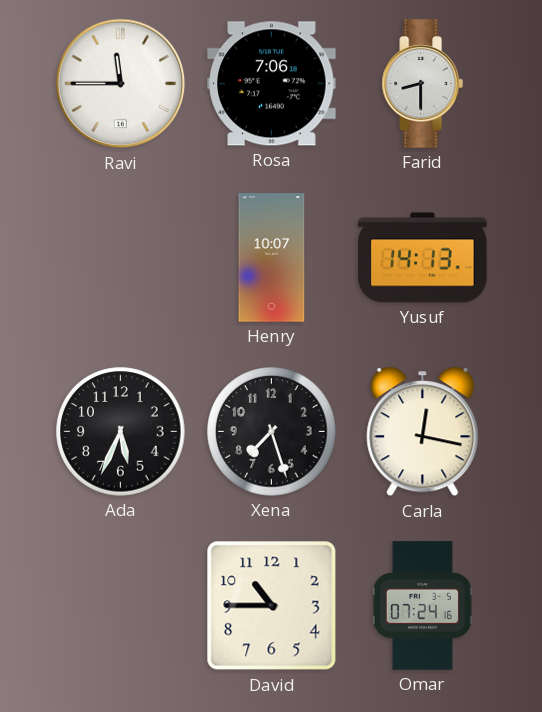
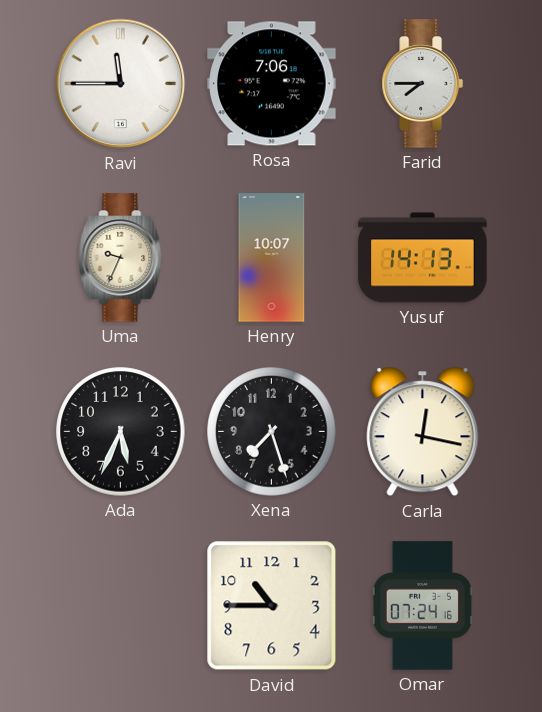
Farid: 8:30 -> 7:45 (422, 84)
Uma: none -> 9:34 (121, 258)
